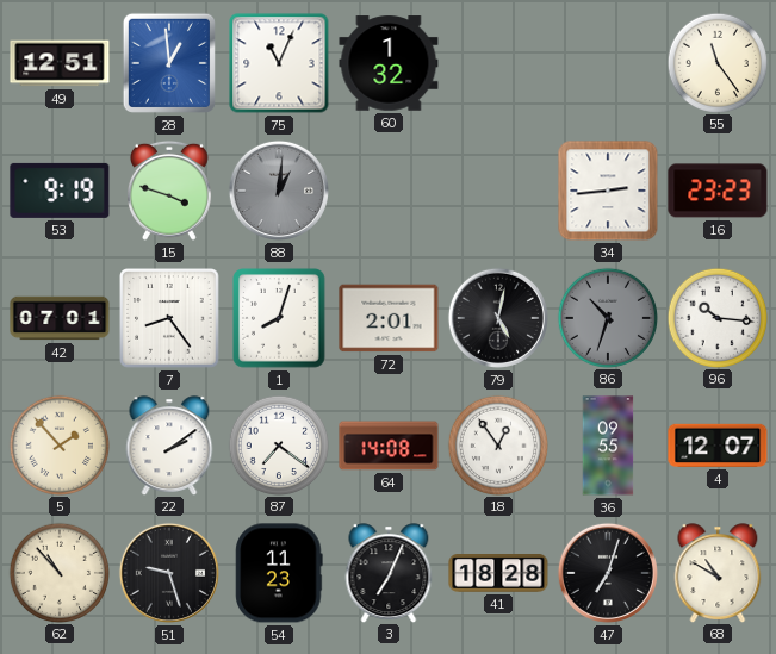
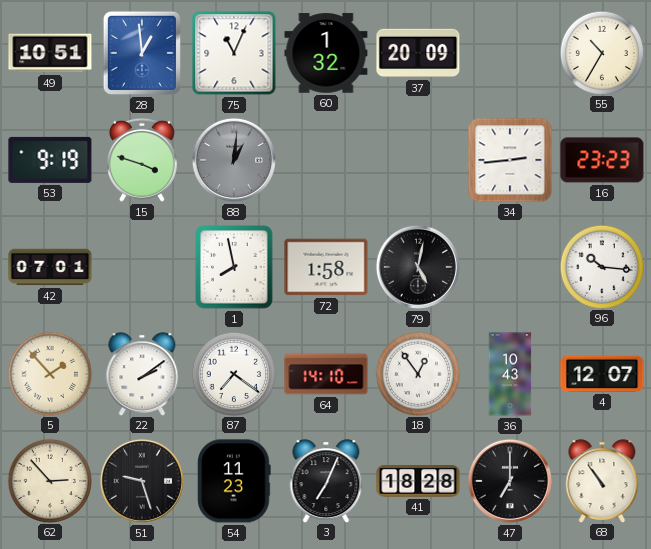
49: 12:51 -> 10:51 (50, 53)
37: none -> 20:09 (418, 53)
55: 11:24 -> 10:35 (601, 52)
7: 8:24 -> none (170, 319)
1: 8:03 -> 7:58 (235, 267)
72: 2:01 -> 1:58 (326, 267)
86: 10:33 -> none (607, 317)
64: 14:08 -> 14:10 (326, 374)
36: 09:55 -> 10:43 (510, 374)
62: 10:53 -> 2:53 (49, 480)
47: 7:03 -> 7:00 (510, 481)
68: 10:50 -> 10:54 (602, 481)
